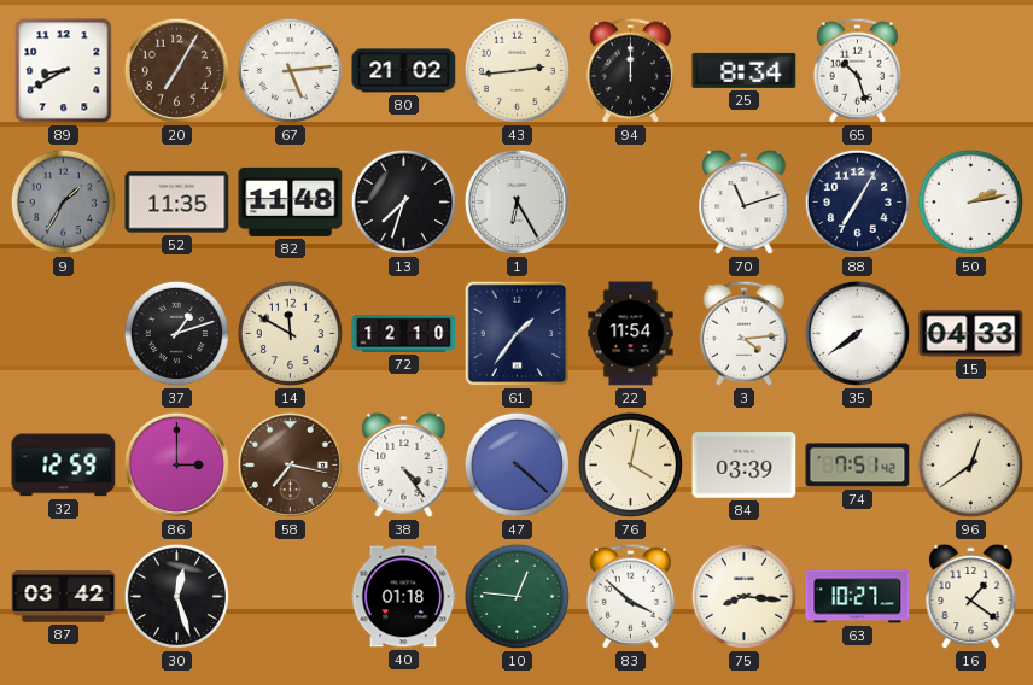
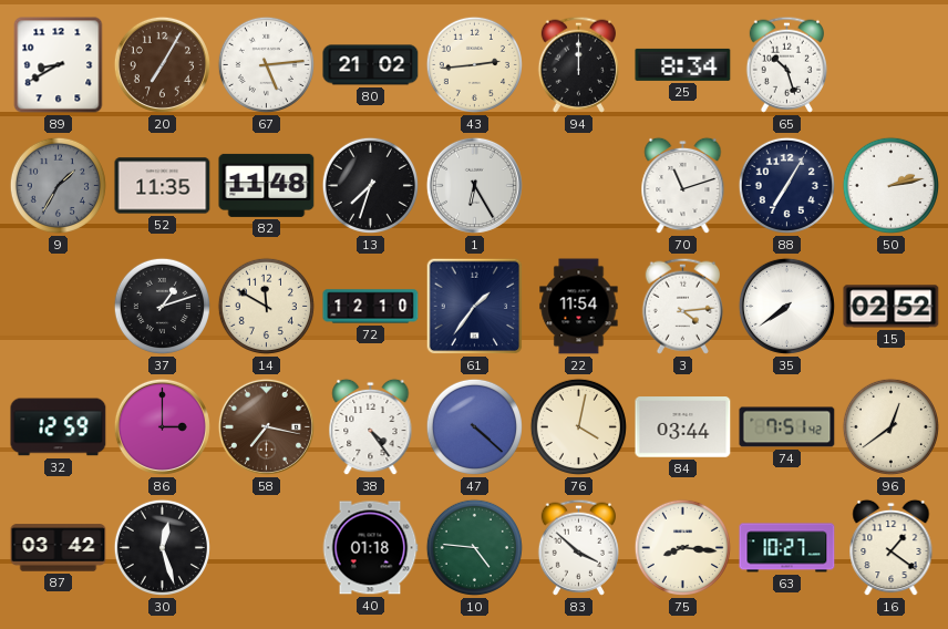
15: 04:33 -> 02:52 (892, 307)
84: 03:39 -> 03:44 (683, 427)
10: 12:46 -> 4:46 (474, 547)
